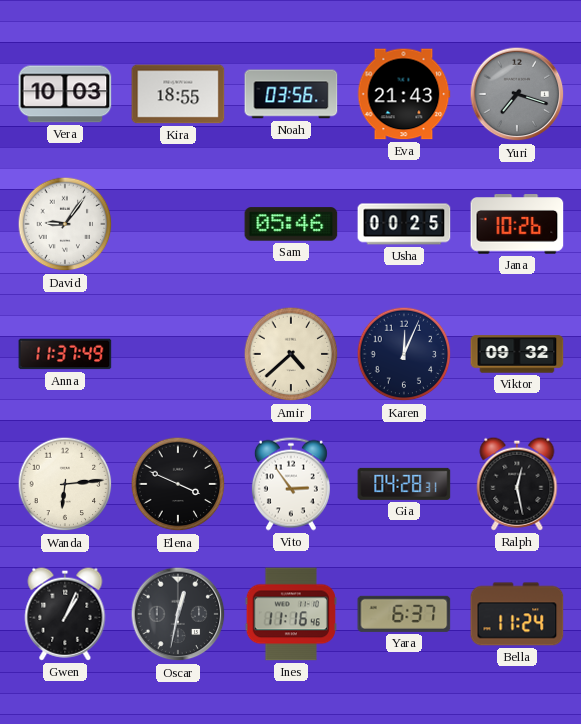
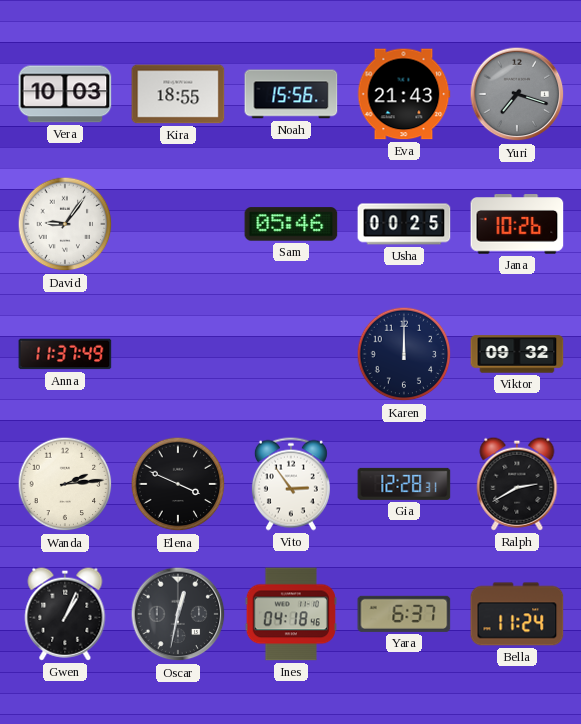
Noah: 03:56 -> 15:56 (291, 94)
Amir: 4:38 -> none (291, 354)
Karen: 12:04 -> 12:00 (404, 354)
Wanda: 6:14 -> 2:14 (65, 484)
Gia: 04:28 -> 12:28 (404, 484)
Ralph: 12:28 -> 2:40 (517, 484)
Ines: 11:16 -> 04:18 (291, 614)
